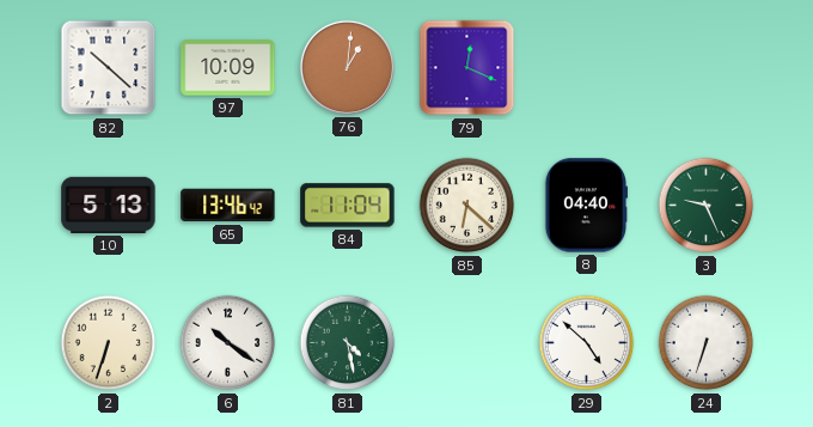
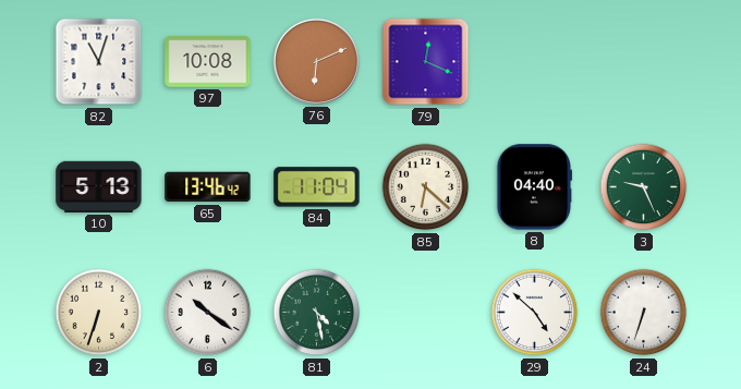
82: 10:22 -> 11:03 (99, 62)
97: 10:09 -> 10:08 (208, 62)
76: 1:01 -> 6:11 (316, 61)
